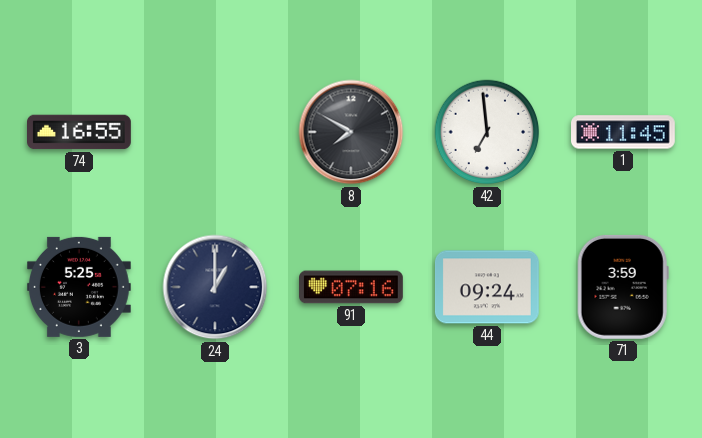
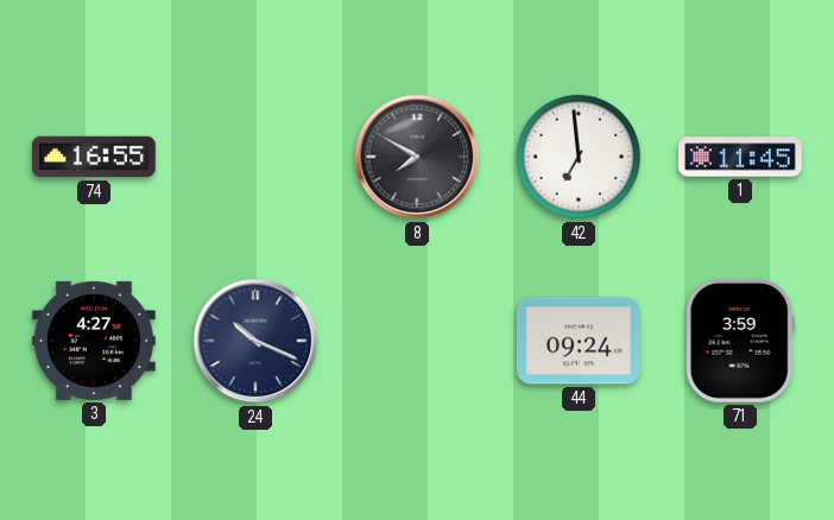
3: 5:25 -> 4:27 (94, 341)
24: 1:00 -> 10:19 (255, 341)
91: 07:16 -> none (352, 287)
